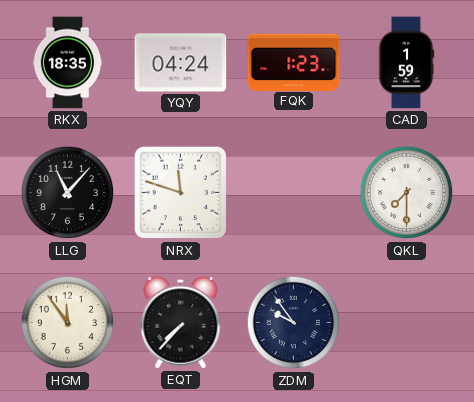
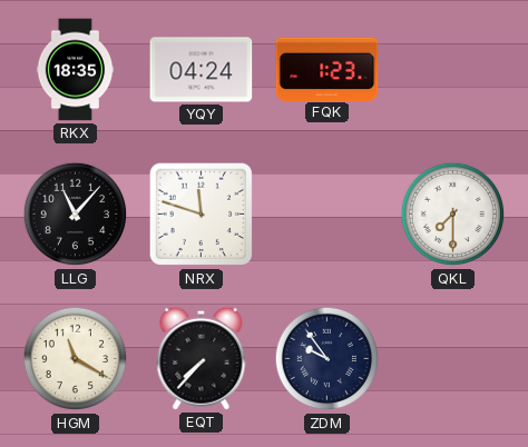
CAD: 1:59 -> none (406, 63)
HGM: 11:54 -> 11:20 (76, 359)
